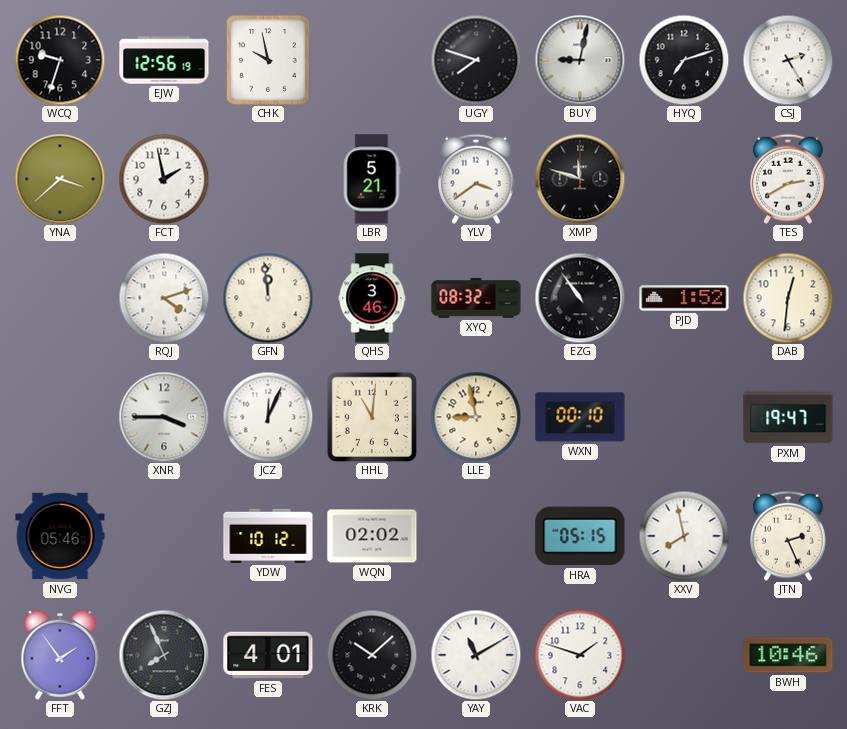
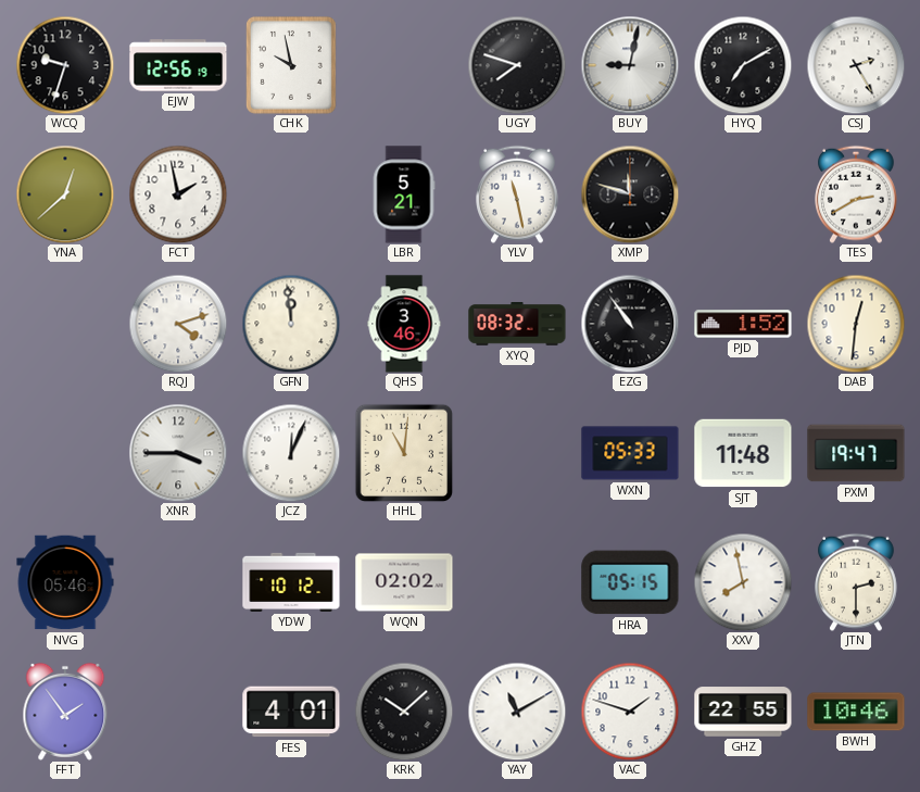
HYQ: 7:12 -> 7:10 (743, 65)
YNA: 3:38 -> 12:38 (65, 194)
YLV: 3:39 -> 11:28 (518, 194)
LLE: 8:58 -> none (476, 417)
WXN: 00:10 -> 05:33 (630, 453)
SJT: none -> 11:48 (743, 453)
JTN: 2:26 -> 2:30 (857, 582)
GZJ: 7:56 -> none (164, 655)
GHZ: none -> 22:55 (743, 712)
